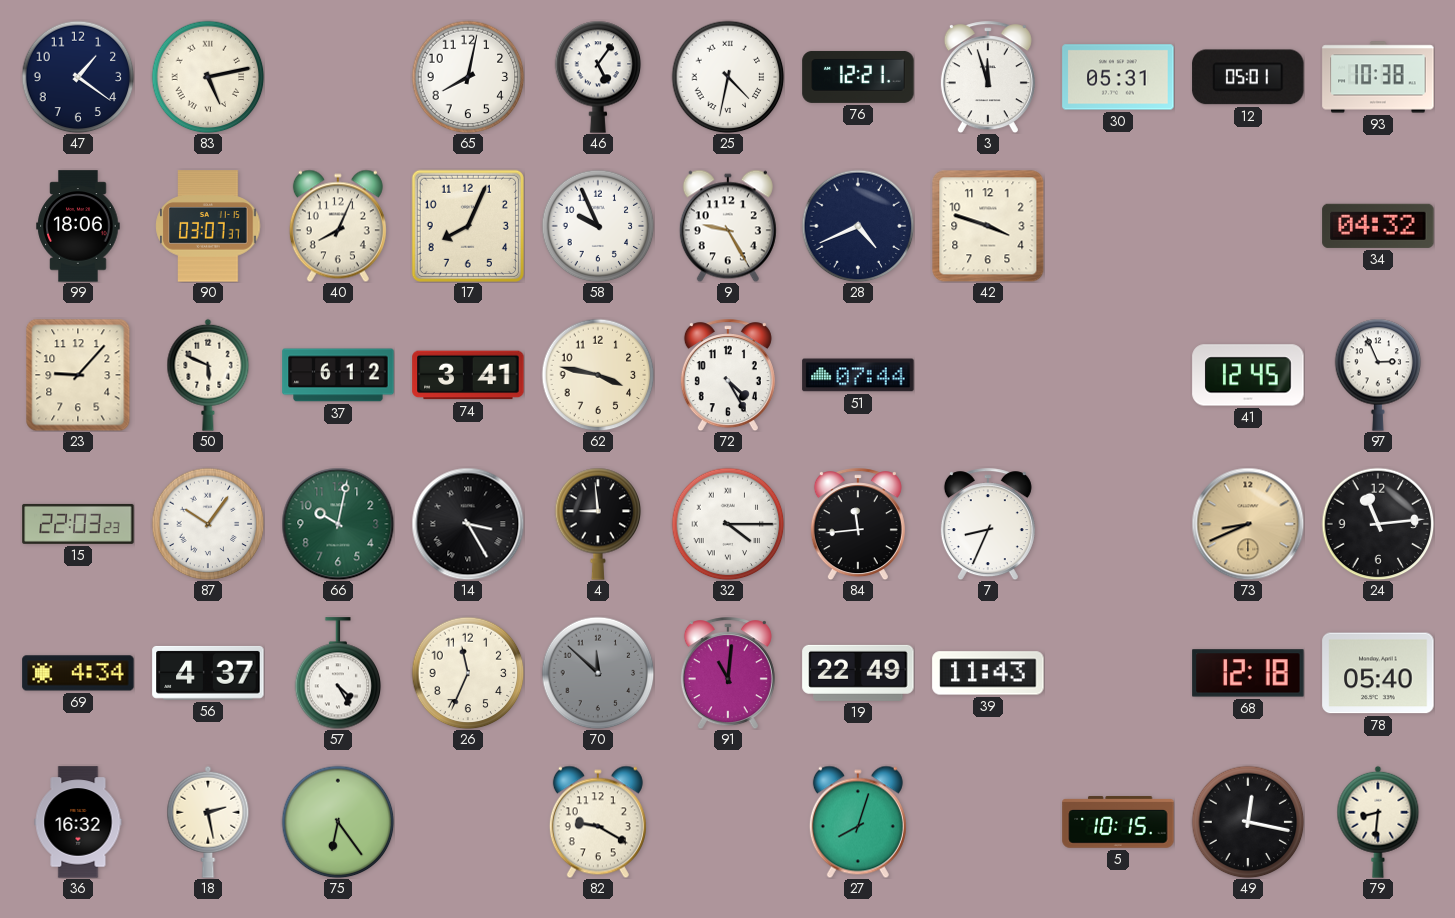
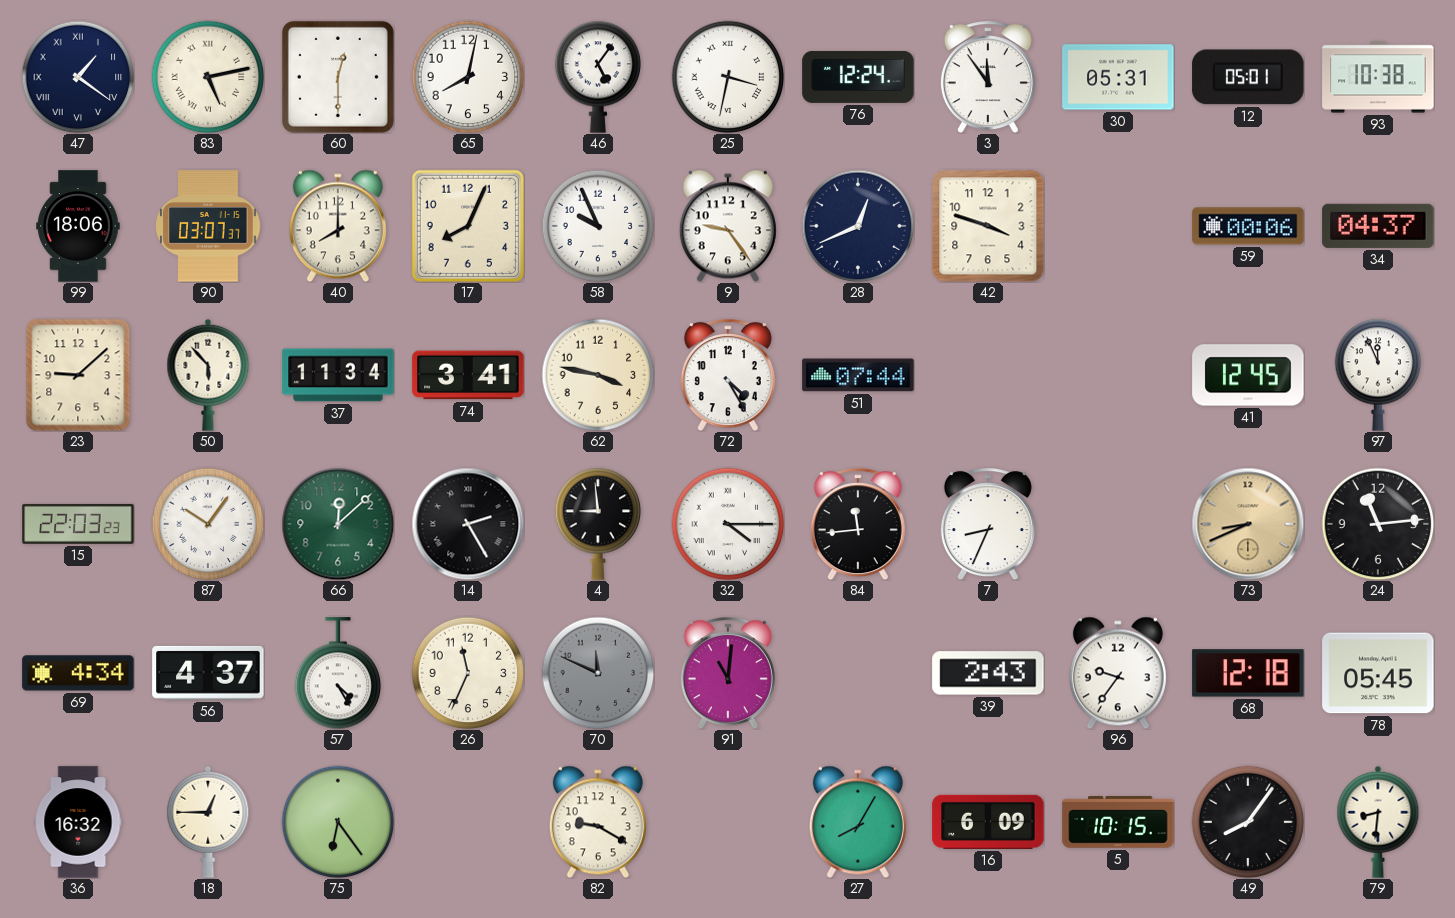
47 numerals: Arabic -> Roman (78, 77)
60: none -> 12:30 (338, 77)
25: 4:32 -> 3:32 (728, 77)
76: 12:21 -> 12:24 (858, 77)
3: 11:57 -> 11:54 (988, 77)
40: 8:04 -> 8:00 (338, 226)
9: 9:25 -> 9:24 (728, 226)
28: 4:41 -> 12:41 (858, 226)
59: none -> 00:06 (1248, 226)
34: 04:32 -> 04:37 (1378, 226)
23: 9:07 -> 9:08 (78, 375)
50: 5:49 -> 5:53 (208, 375)
37: 6:12 -> 11:34 (338, 375)
97: 2:56 -> 11:56 (1378, 375)
66: 10:02 -> 12:08 (338, 524)
14: 3:25 -> 2:25 (468, 524)
70: 11:52 -> 11:49 (598, 673)
19: 22:49 -> none (858, 673)
39: 11:43 -> 2:43 (988, 673)
96: none -> 9:36 (1118, 673)
78: 05:40 -> 05:45 (1378, 673)
18: 2:28 -> 12:45 (208, 822)
27: 8:03 -> 8:05 (858, 822)
16: none -> 6:09 (988, 822)
49: 12:17 -> 8:06 (1248, 822)
